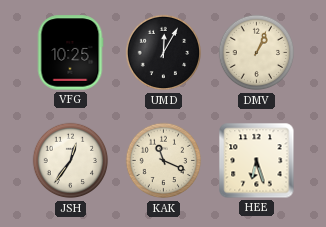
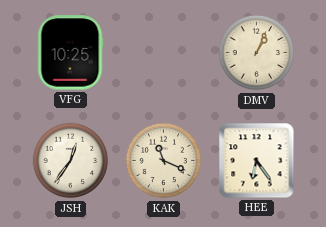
UMD: 12:05 -> none (164, 53)
HEE: 6:27 -> 6:24 (257, 161)
